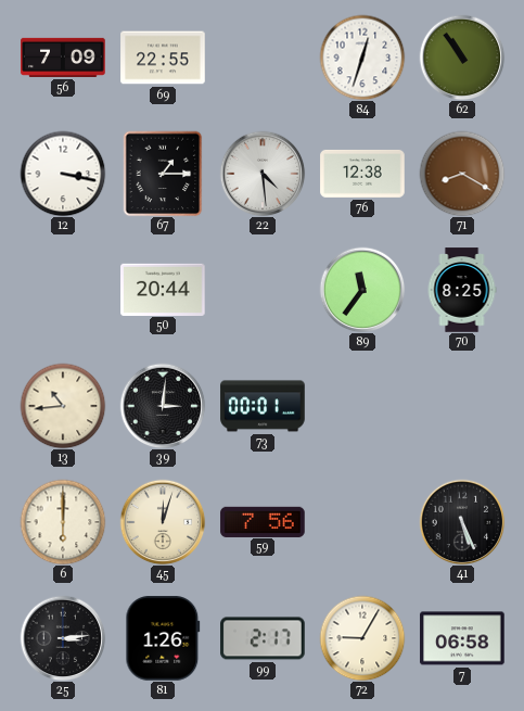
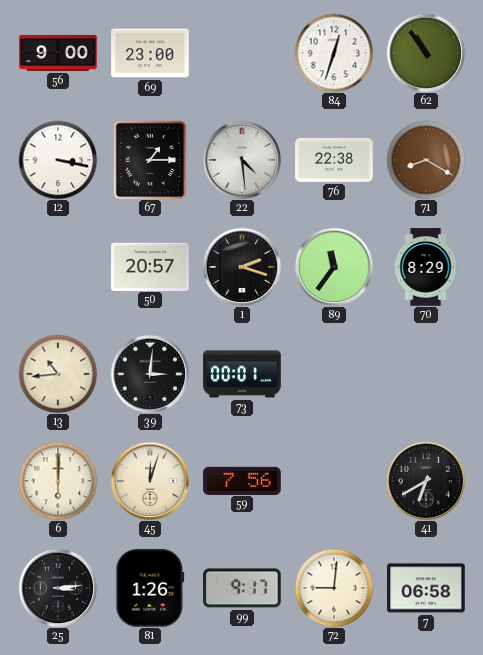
56: 7:09 -> 9:00 (58, 53)
69: 22:55 -> 23:00 (150, 53)
76: 12:38 -> 22:38 (334, 160)
50: 20:44 -> 20:57 (150, 266)
1: none -> 2:18 (242, 267)
70: 8:25 -> 8:29 (426, 267)
41: 5:26 -> 6:40 (426, 481)
99: 2:17 -> 9:17 (242, 588)
72: 9:05 -> 9:01 (334, 588)
